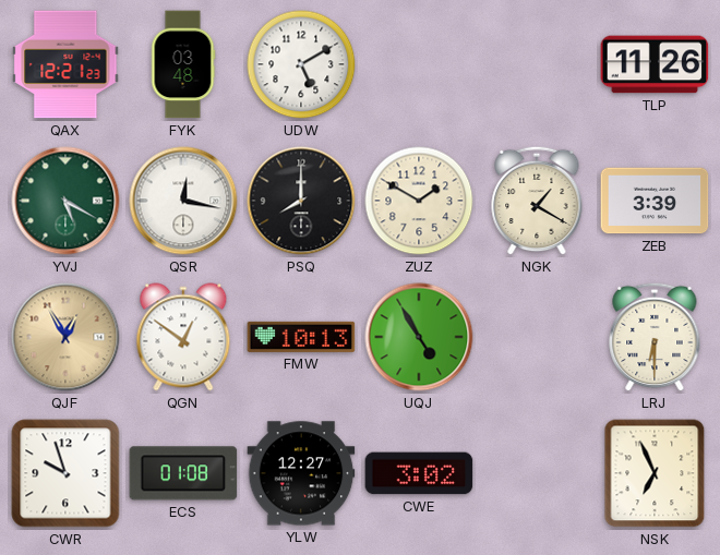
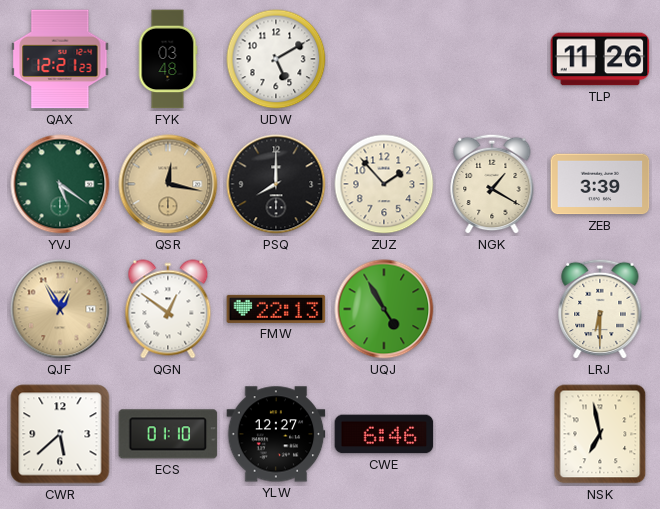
YVJ: 5:20 -> 5:21 (60, 184)
QSR dial: white -> champagne (168, 184)
ZUZ: 1:50 -> 1:53 (384, 184)
FMW: 10:13 -> 22:13 (276, 309)
CWR: 9:57 -> 5:38 (60, 434)
ECS: 01:08 -> 01:10 (168, 434)
CWE: 3:02 -> 6:46 (384, 434)
NSK: 6:56 -> 6:58 (600, 434)
